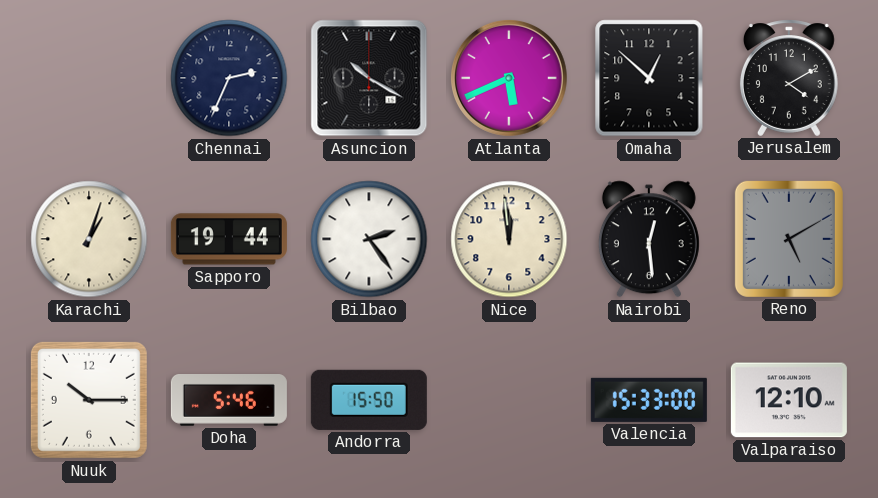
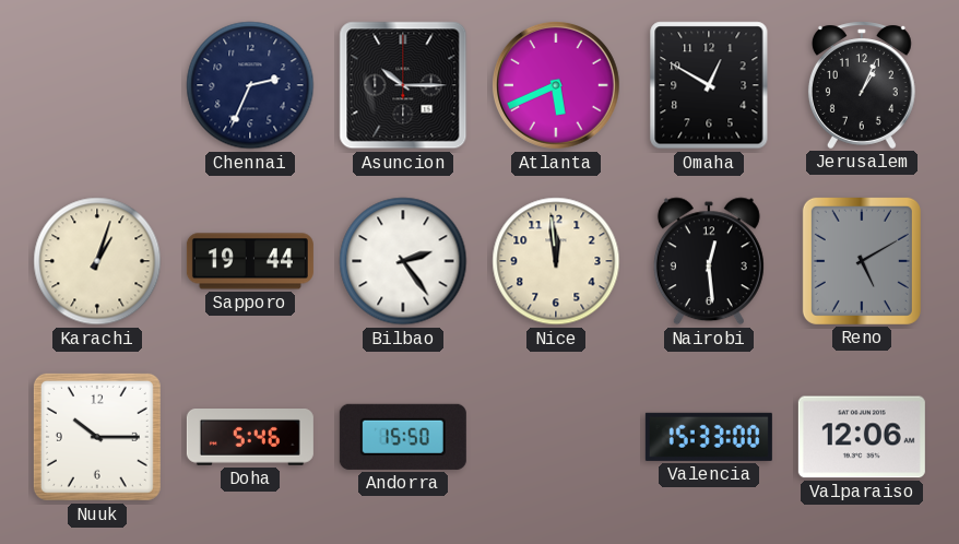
Asuncion: 10:20 -> 10:15 (403, 85)
Omaha: 12:52 -> 12:50 (709, 85)
Jerusalem: 4:10 -> 1:04 (862, 85)
Valparaiso: 12:10 -> 12:06 (862, 437)
